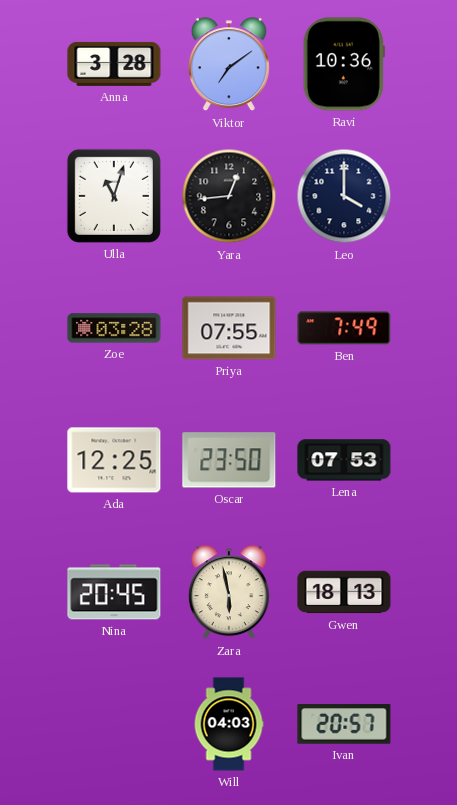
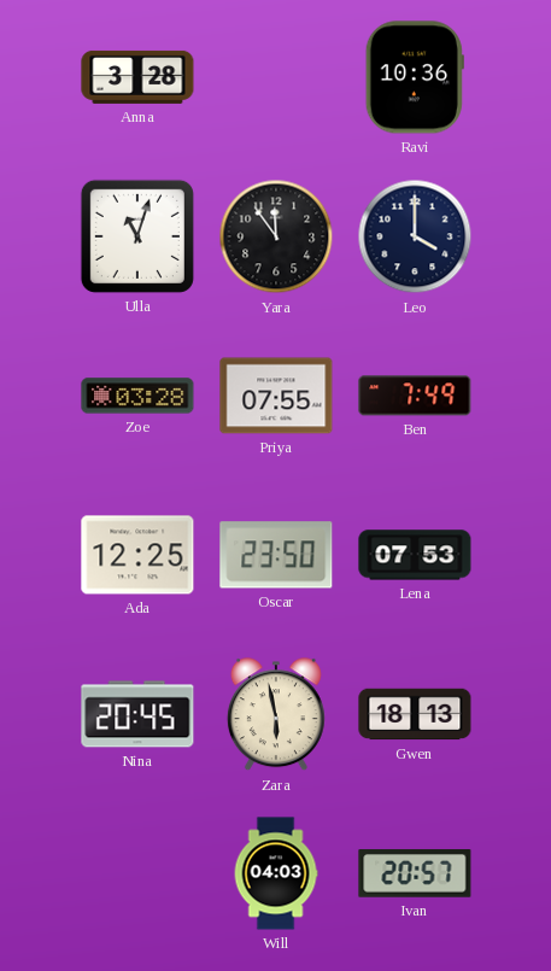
Viktor: 7:09 -> none (229, 65)
Yara: 12:44 -> 11:54 (276, 236)
